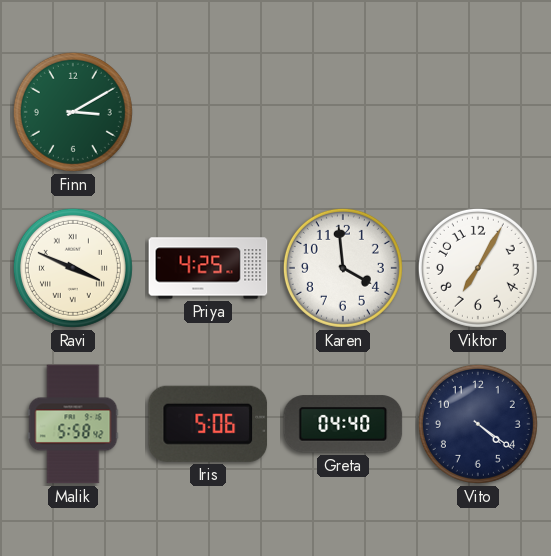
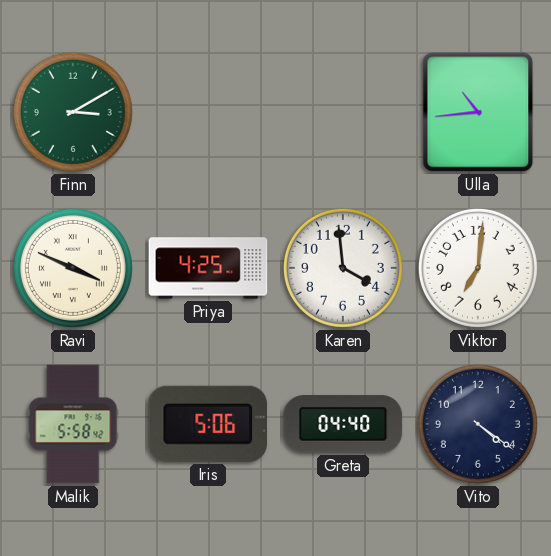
Ulla: none -> 10:44 (478, 112)
Viktor: 7:05 -> 7:01 (478, 268)
